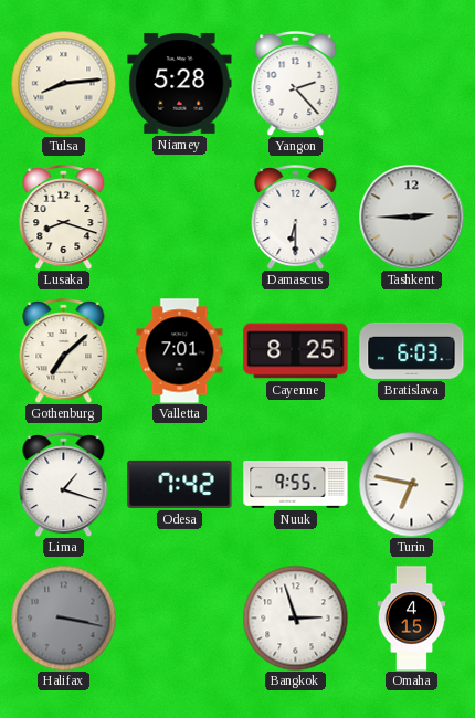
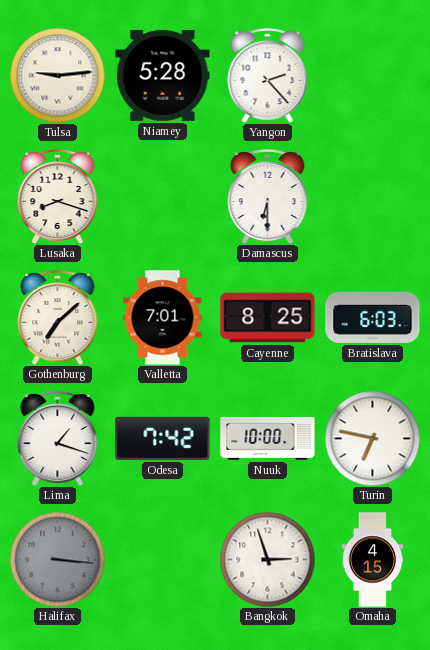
Tulsa: 8:14 -> 9:14 (57, 75)
Tashkent: 2:45 -> none (411, 217)
Nuuk: 9:55 -> 10:00 (268, 439)
Halifax: 3:17 -> 3:16 (57, 559)
